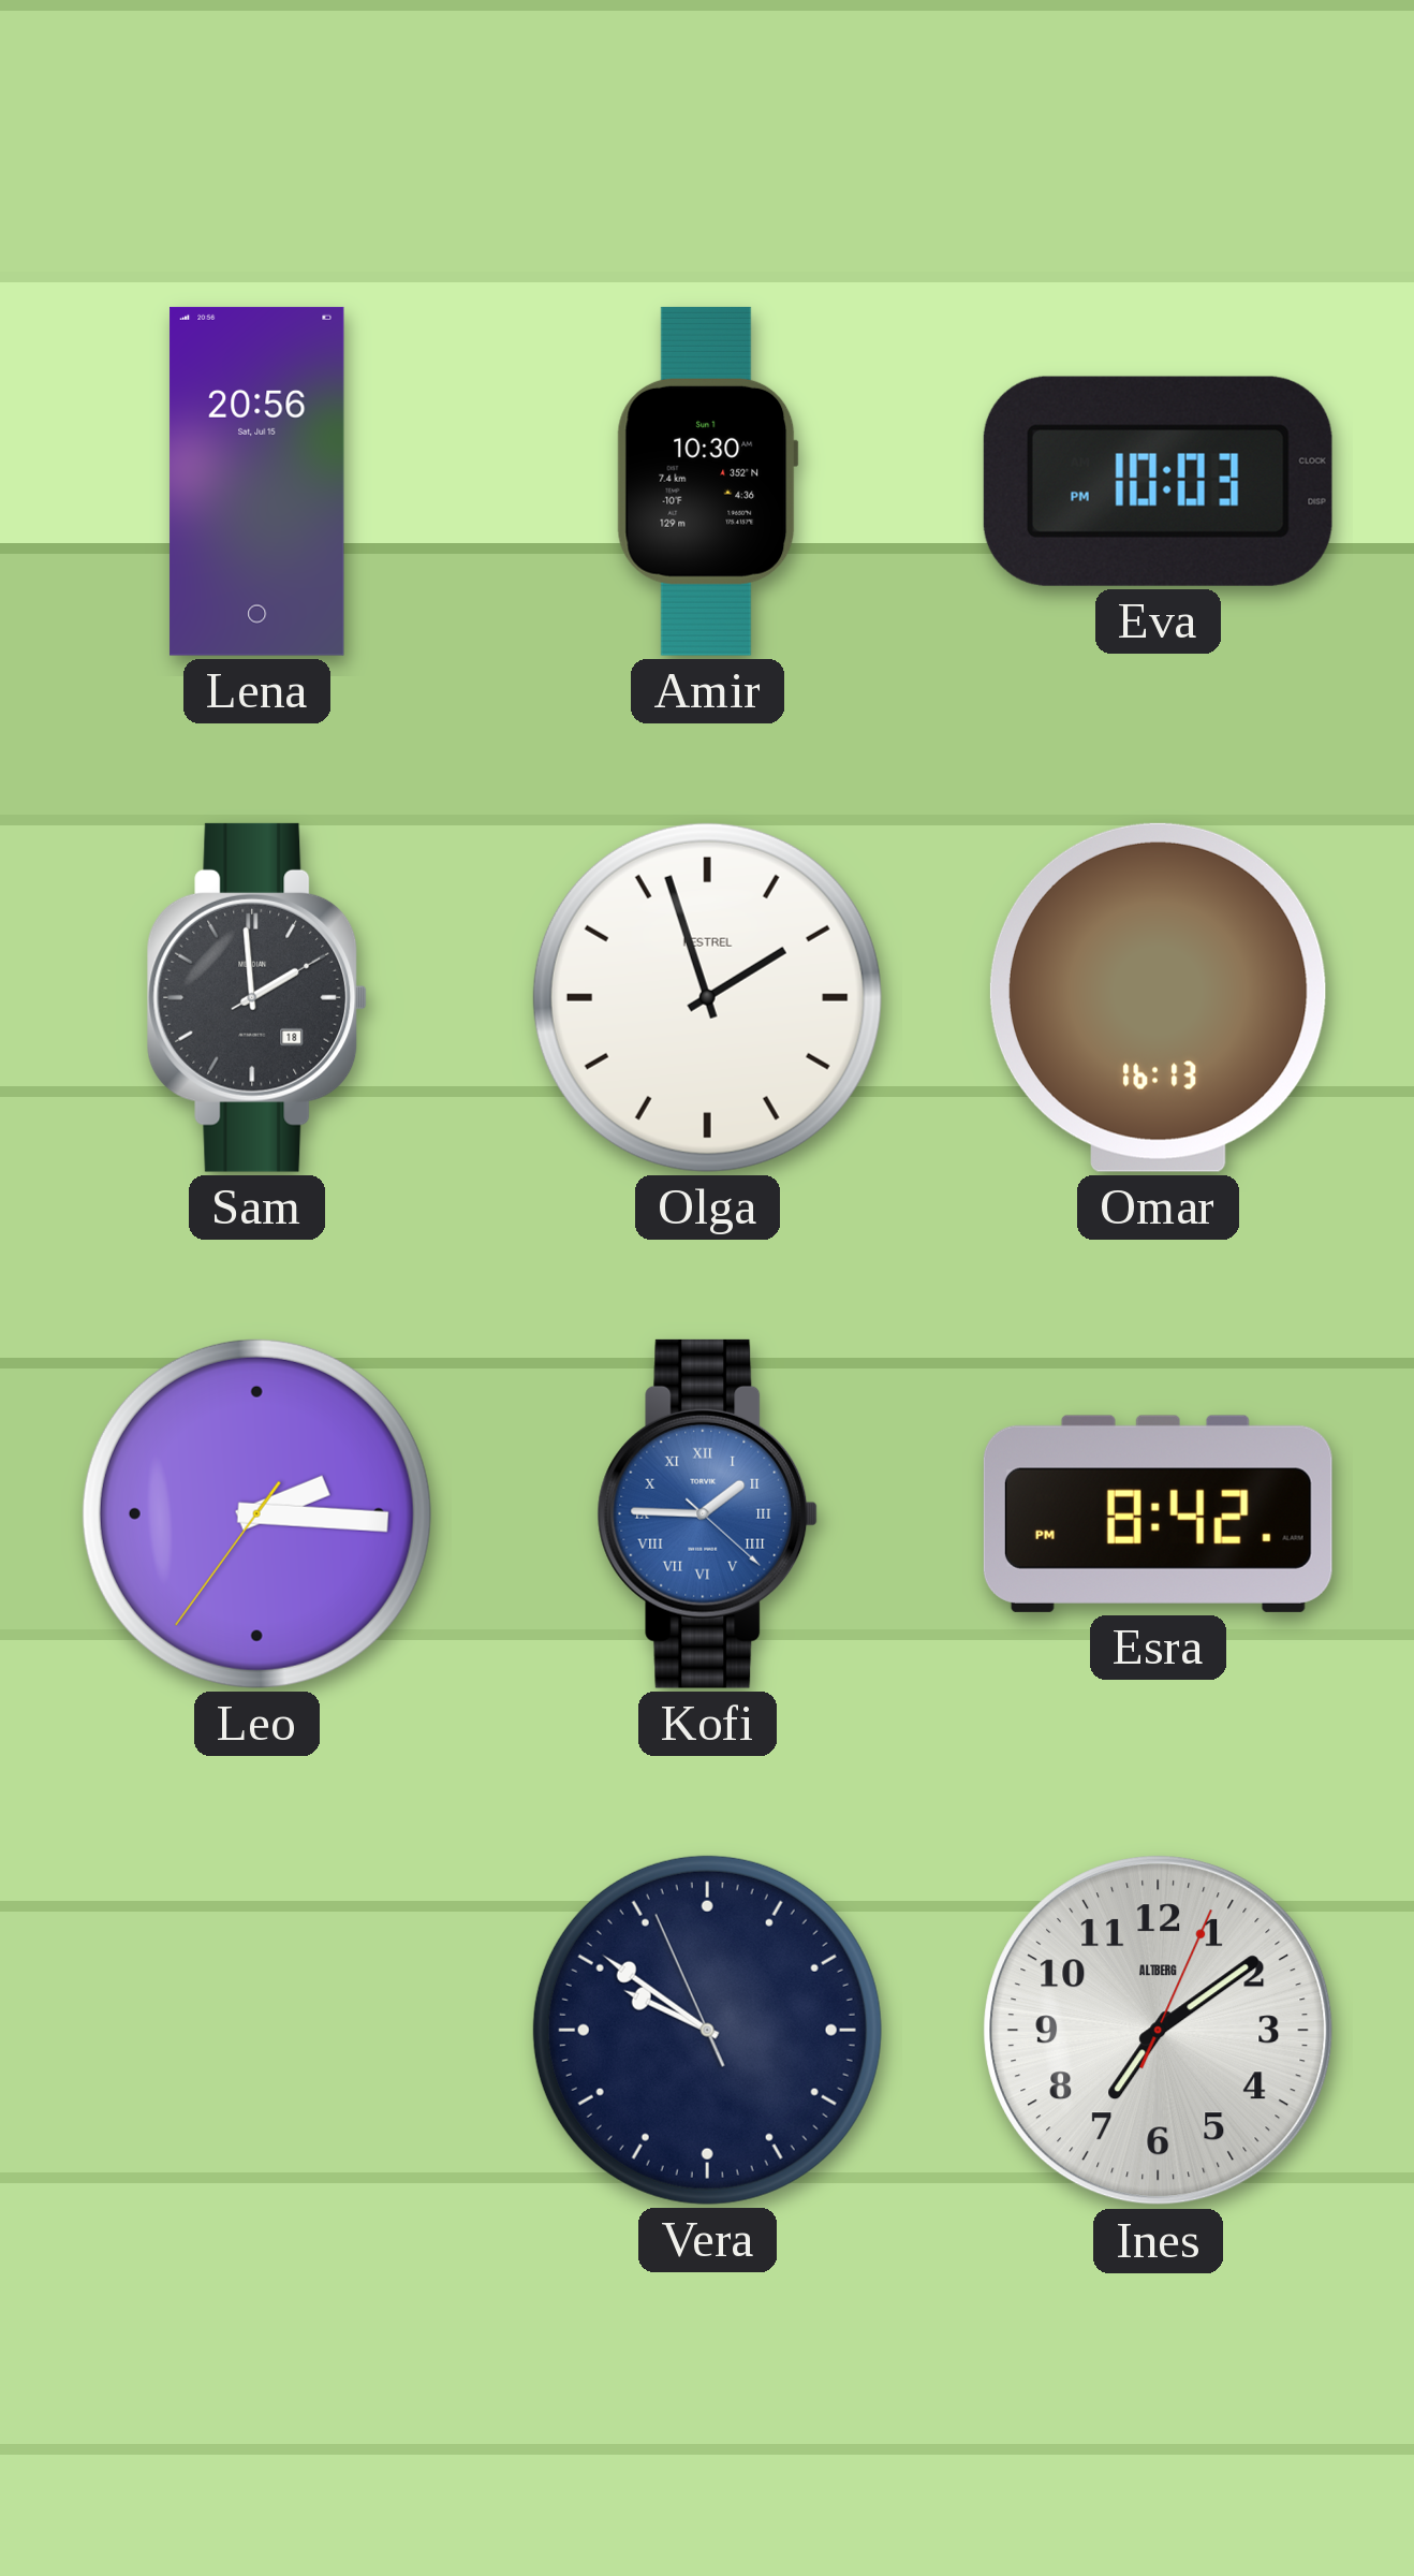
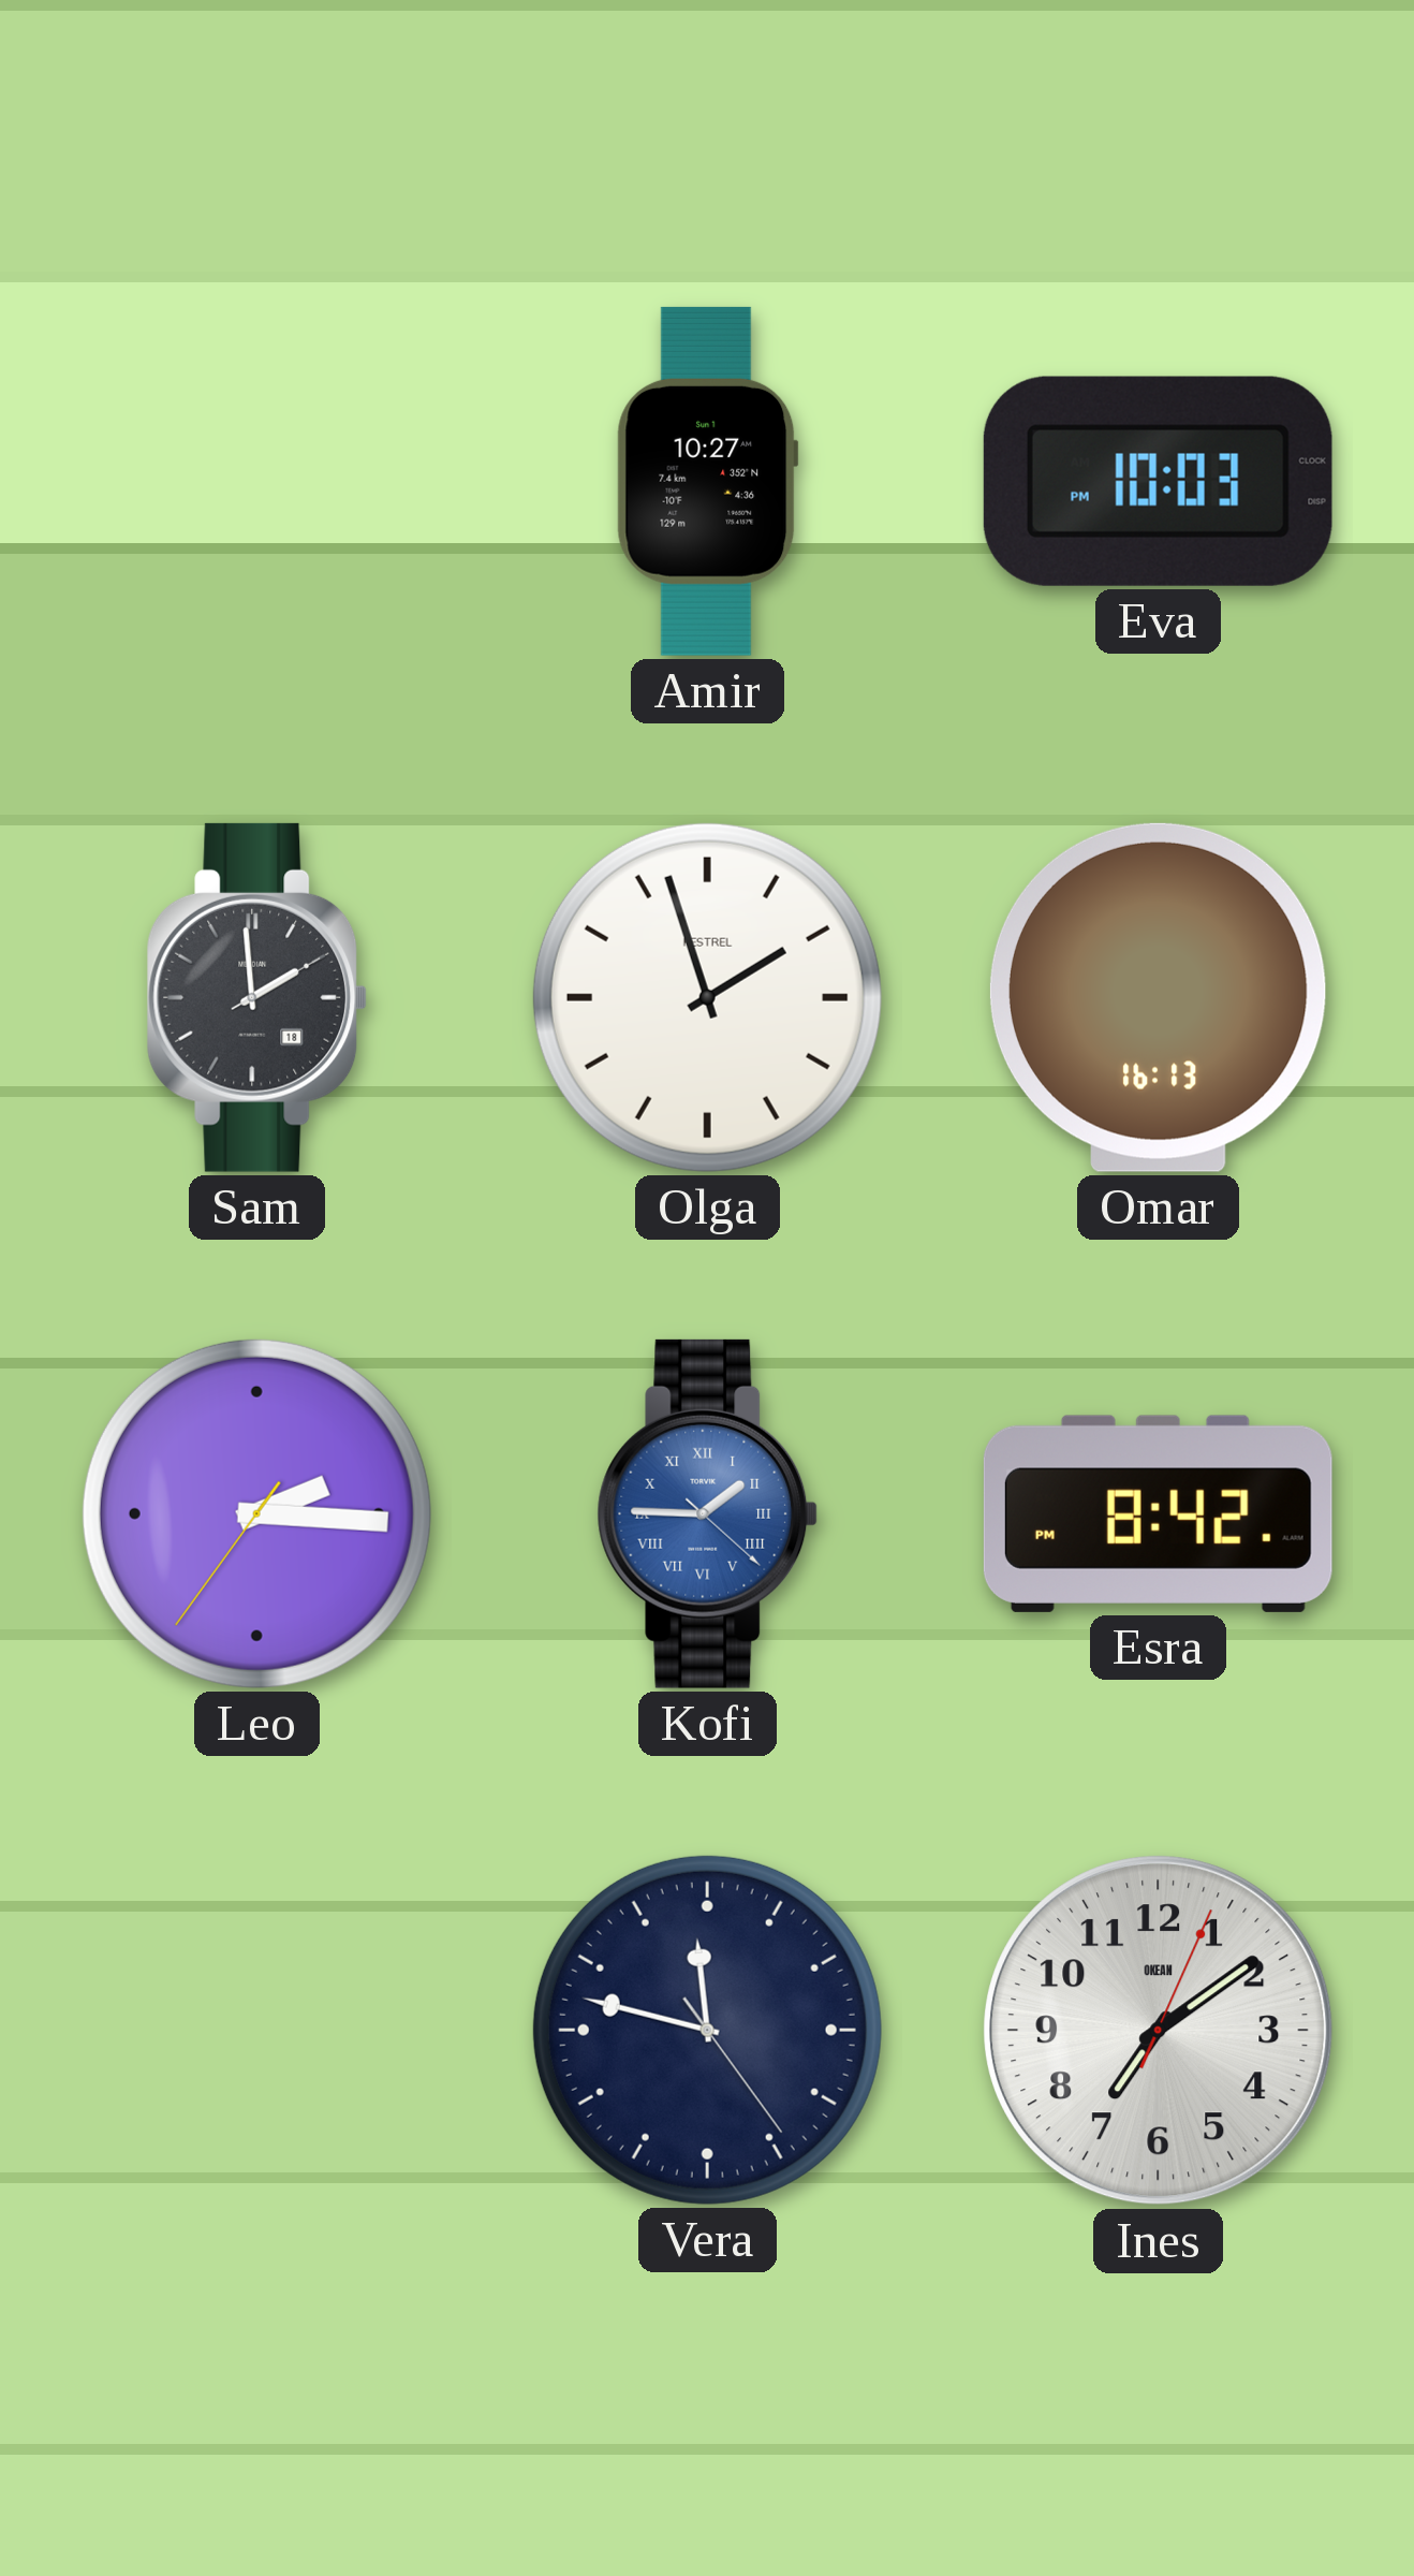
Lena: 20:56 -> none (257, 481)
Amir: 10:30 -> 10:27 (707, 481)
Vera: 9:50 -> 11:47 (707, 2030)
Ines brand: ALTBERG -> OKEAN (1159, 2031)
